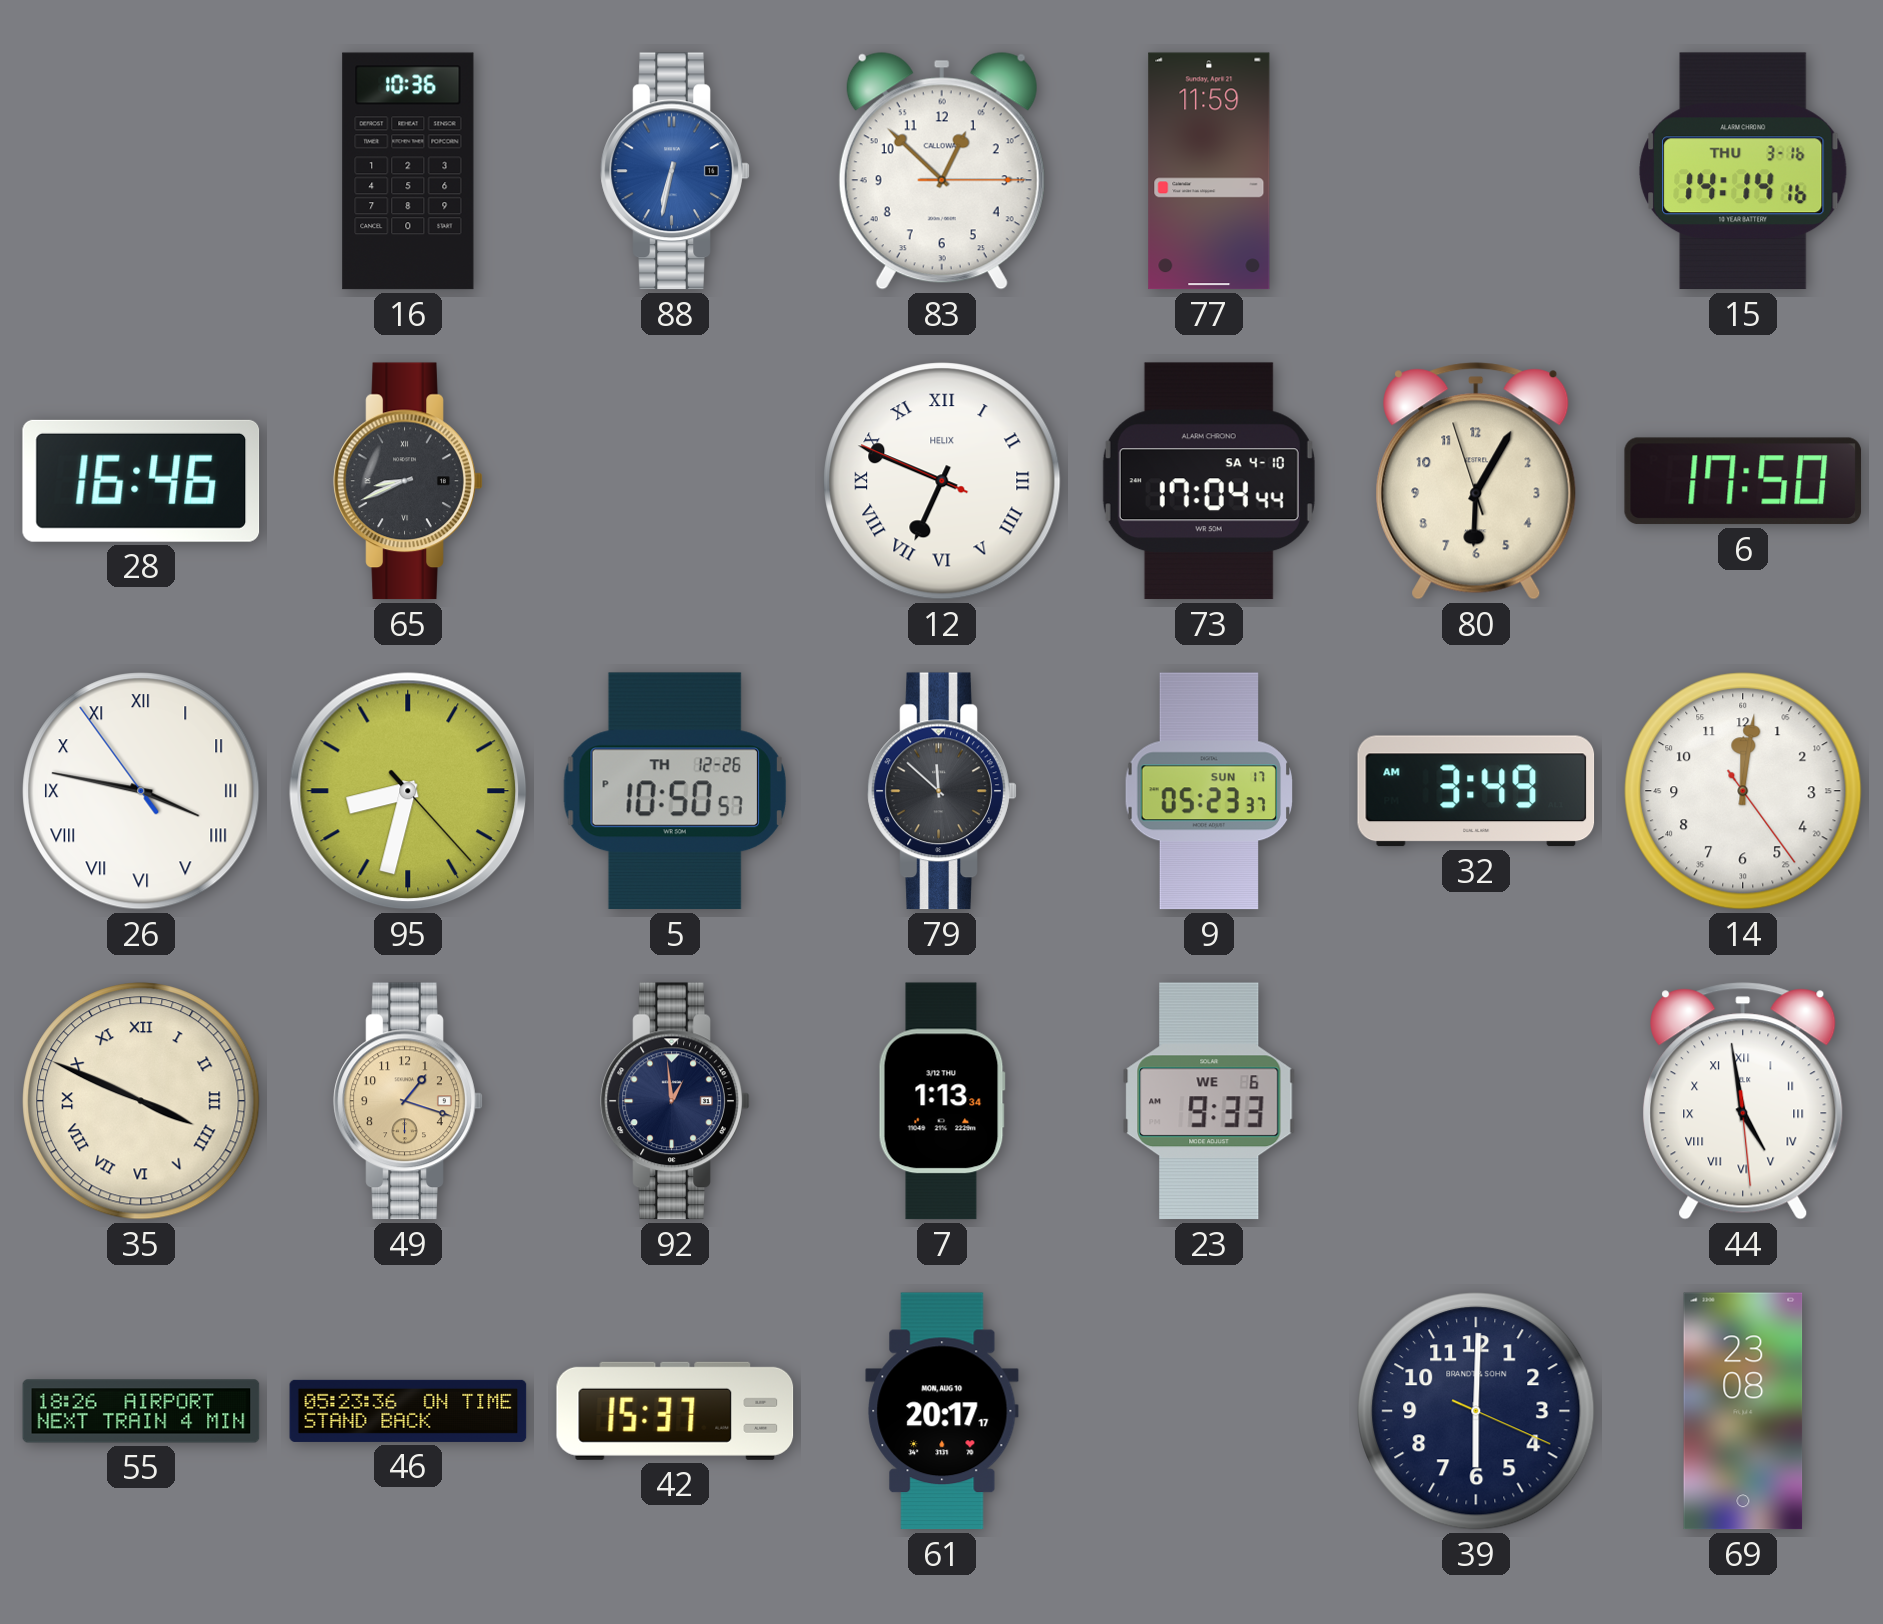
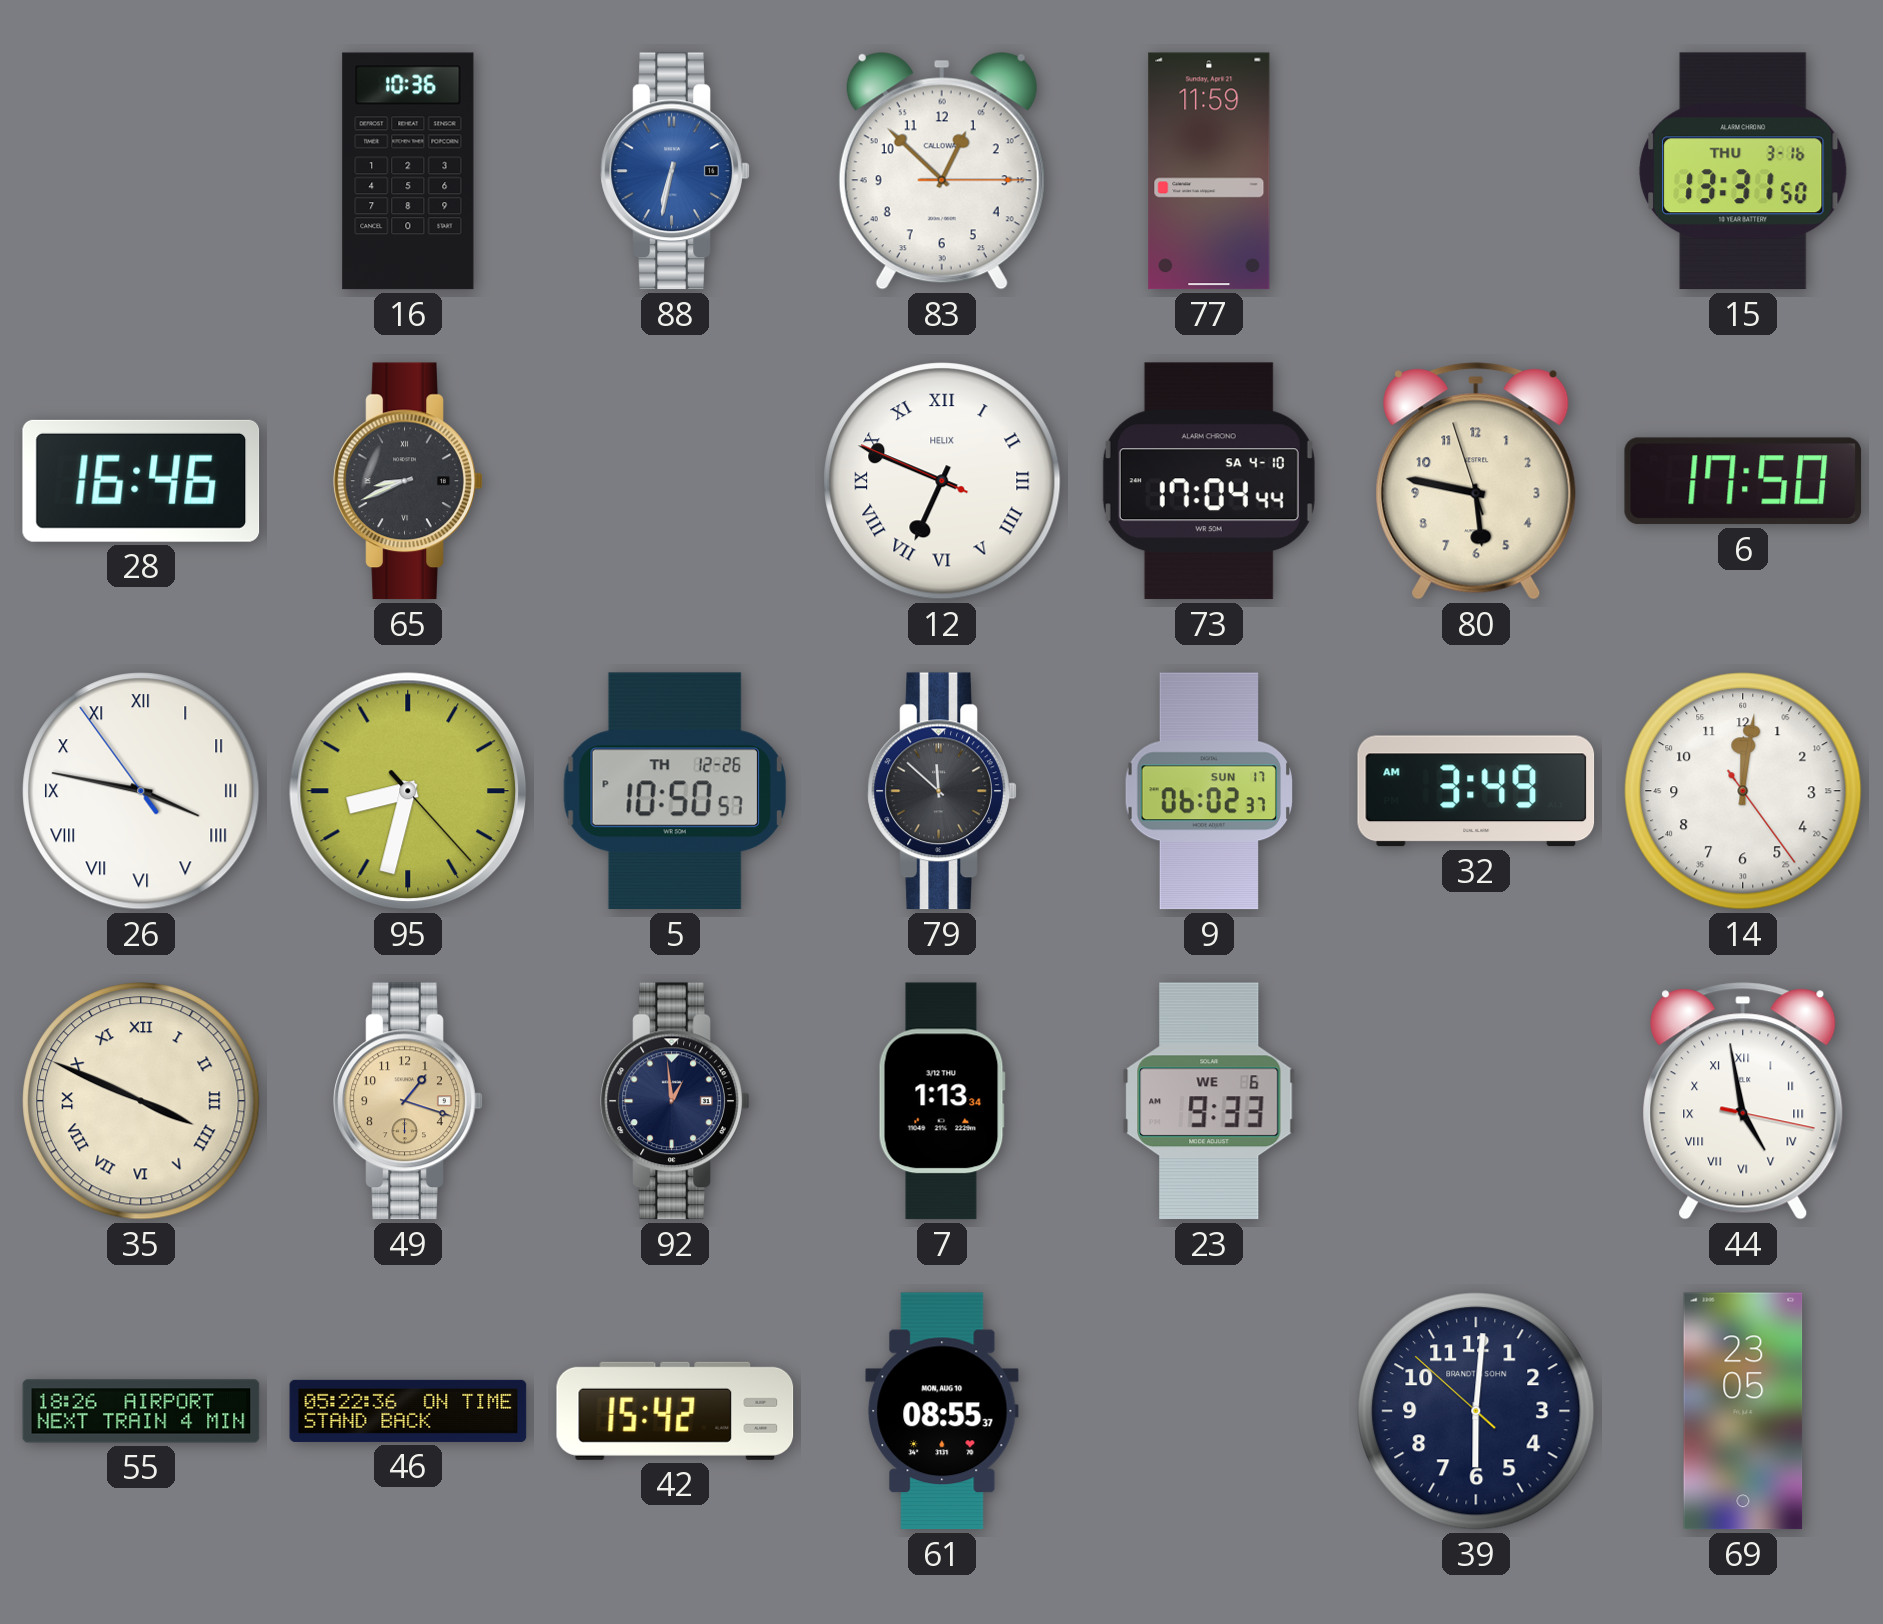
15: 14:14 -> 13:31 (1743, 171)
80: 6:04 -> 5:46 (1476, 481)
9: 05:23 -> 06:02 (1209, 791)
44: 4:58:29 -> 4:58:17 (1743, 1101)
46: 05:23 -> 05:22 (408, 1411)
42: 15:37 -> 15:42 (675, 1411)
61: 20:17 -> 08:55 (942, 1411)
39: 6:00:19 -> 6:00:52 (1476, 1411)
69: 23:08 -> 23:05 (1743, 1411)
